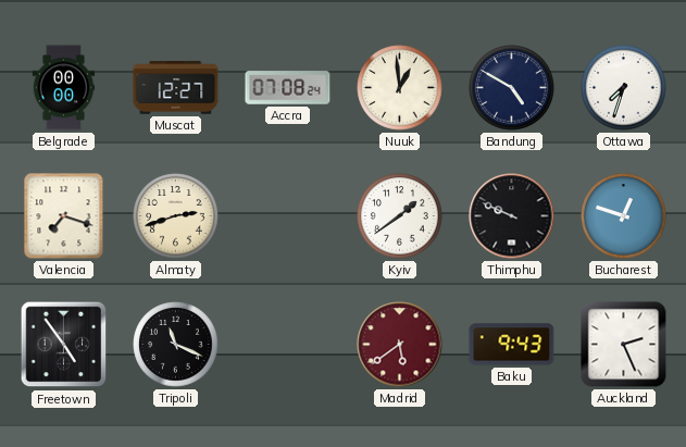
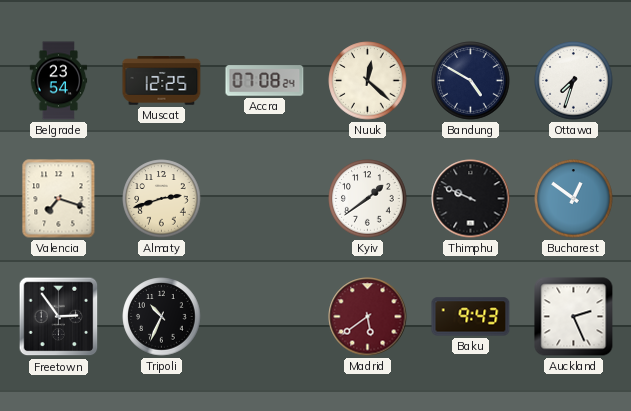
Belgrade: 00:00 -> 23:54 (59, 81)
Muscat: 12:27 -> 12:25 (162, 81)
Nuuk: 12:59 -> 12:22 (368, 81)
Bucharest: 12:48 -> 12:51 (574, 199)
Freetown: 4:54 -> 2:54 (59, 317)
Tripoli: 11:19 -> 10:34 (162, 317)
